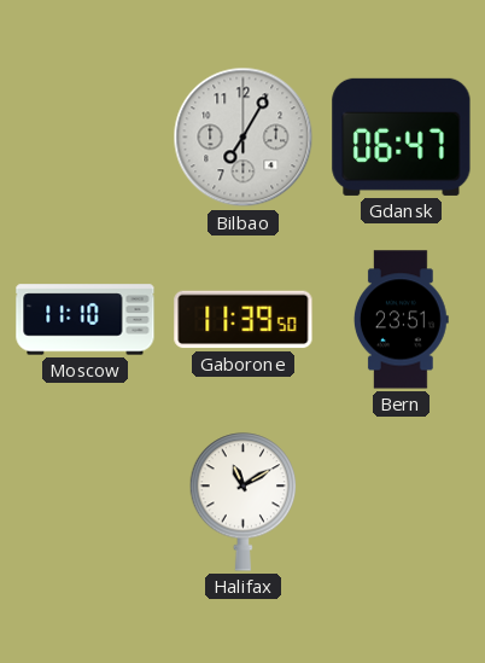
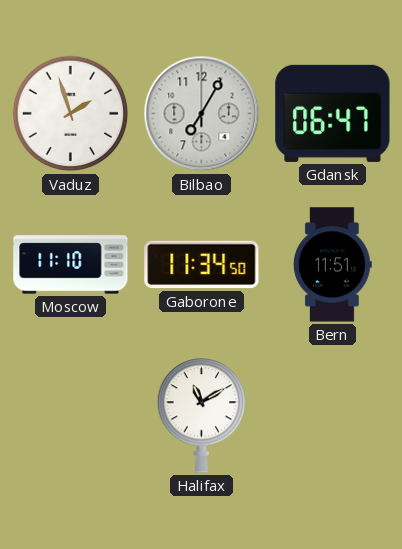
Vaduz: none -> 1:57 (71, 114)
Gaborone: 11:39 -> 11:34 (202, 265)
Bern: 23:51 -> 11:51 (332, 265)
